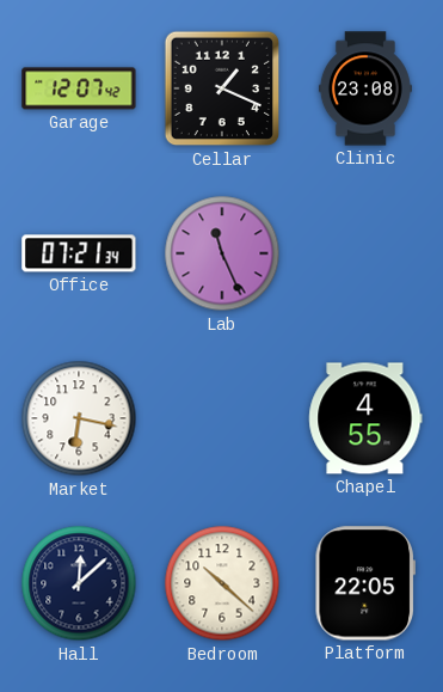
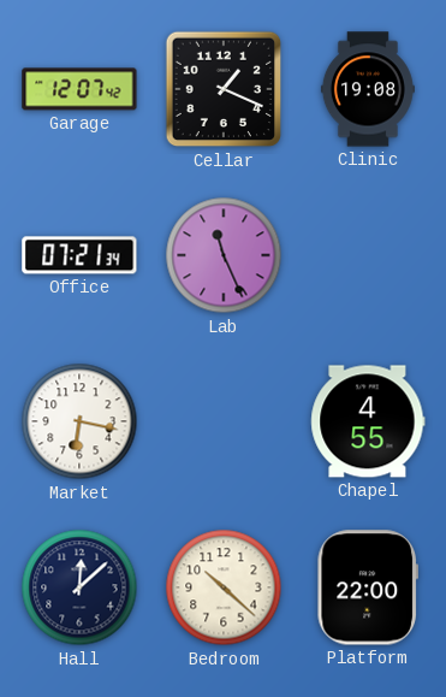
Clinic: 23:08 -> 19:08 (368, 89)
Platform: 22:05 -> 22:00 (367, 587)
